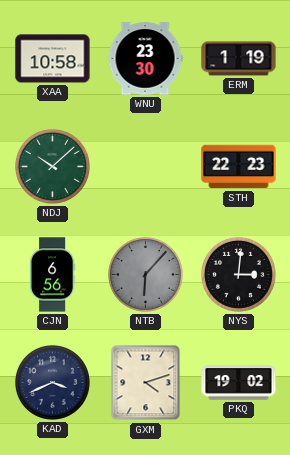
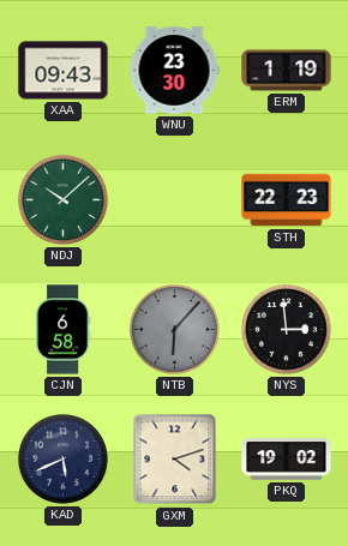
XAA: 10:58 -> 09:43 (64, 71)
CJN: 6:56 -> 6:58 (62, 330)
NYS: 3:01 -> 2:59 (286, 329)
KAD: 3:41 -> 5:41 (62, 458)
